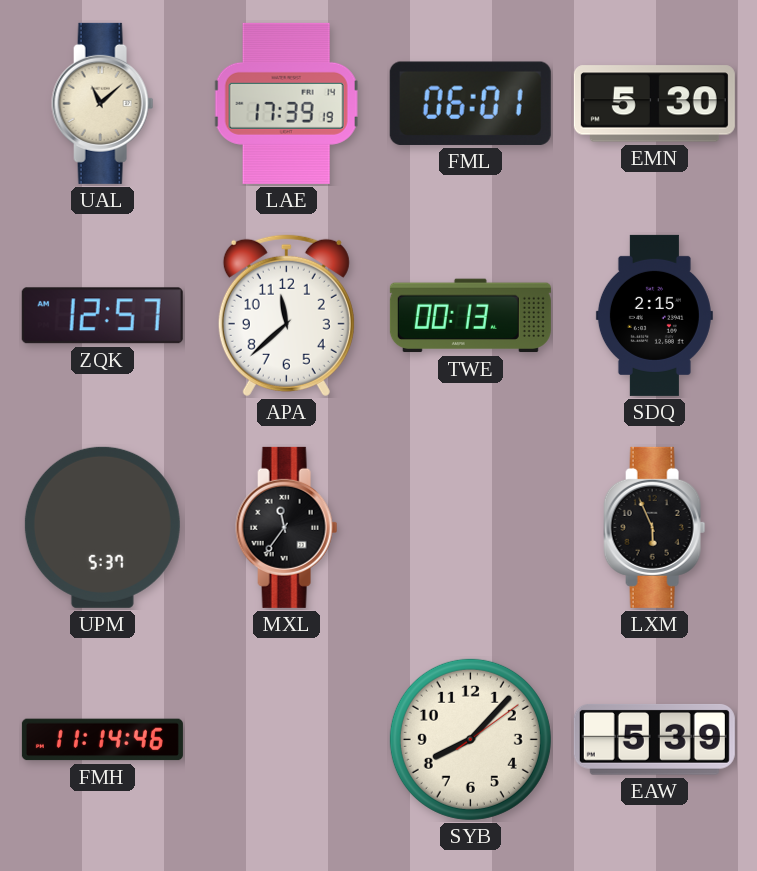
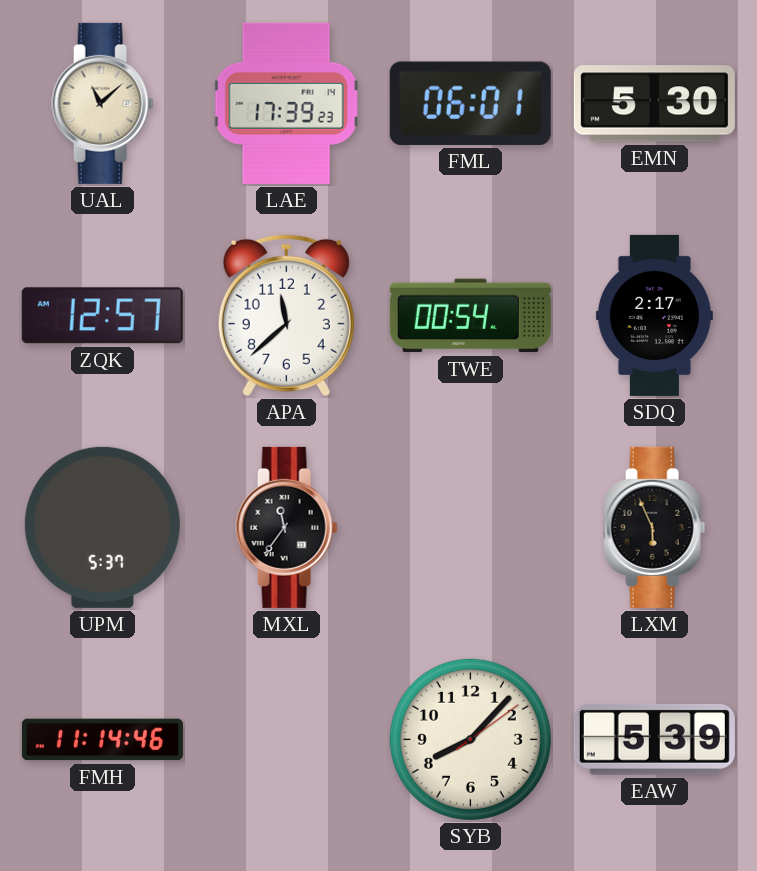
LAE: 17:39:19 -> 17:39:23 (286, 103)
TWE: 00:13 -> 00:54 (470, 316)
SDQ: 2:15 -> 2:17 (654, 315)
